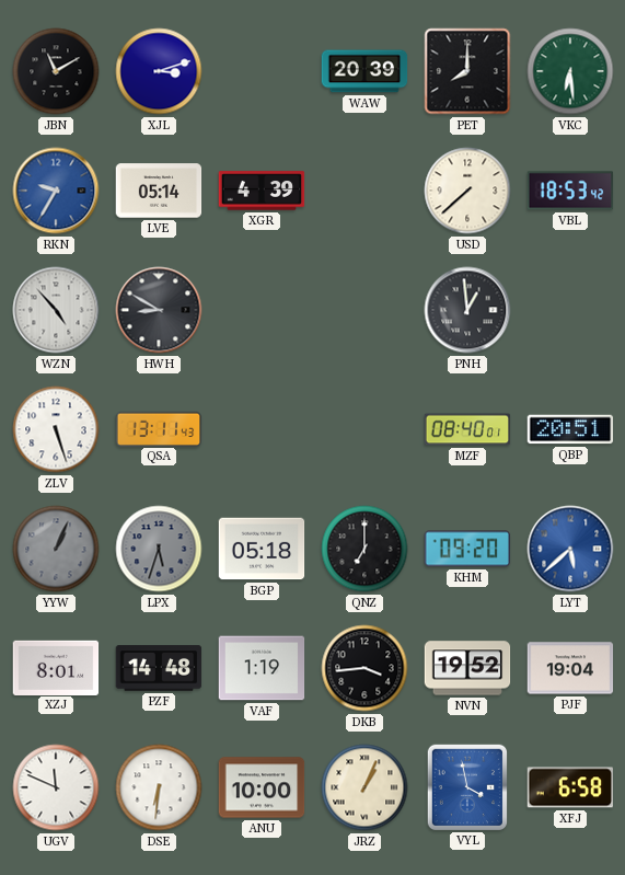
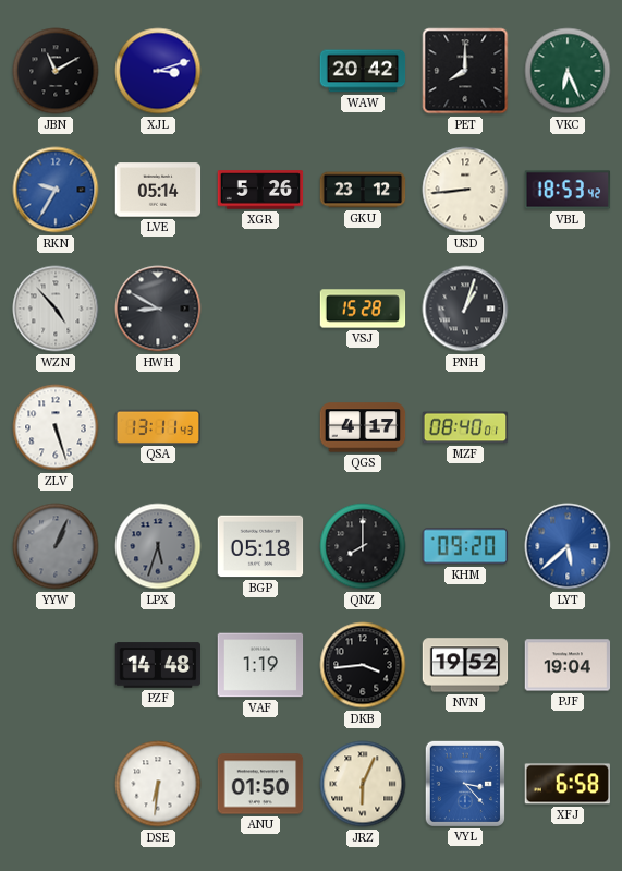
WAW: 20:39 -> 20:42 (363, 71)
VKC: 6:29 -> 6:26 (568, 71)
XGR: 4:39 -> 5:26 (260, 190)
GKU: none -> 23:12 (363, 190)
USD: 7:38 -> 8:44 (465, 190)
VSJ: none -> 15:28 (363, 309)
PNH: 12:59 -> 1:03 (465, 309)
QGS: none -> 4:17 (363, 427)
QBP: 20:51 -> none (570, 429)
QNZ: 7:00 -> 8:00 (363, 546)
XZJ: 8:01 -> none (56, 667)
UGV: 11:49 -> none (56, 787)
ANU: 10:00 -> 01:50 (260, 784)
JRZ: 1:04 -> 6:04 (363, 784)
VYL: 3:58 -> 3:23 (464, 783)
